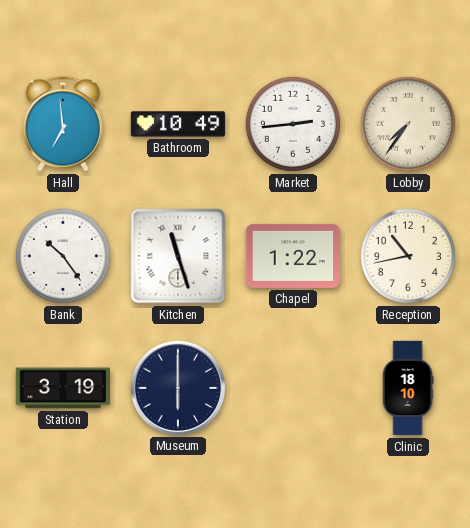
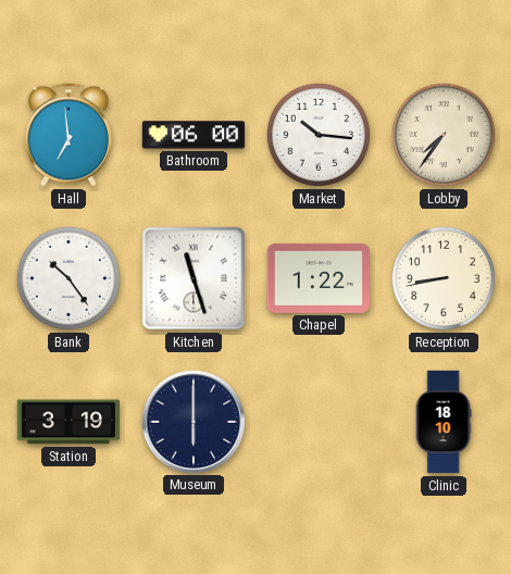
Bathroom: 10:49 -> 06:00 (194, 135)
Market: 2:44 -> 10:16 (319, 135)
Reception: 10:43 -> 8:43 (444, 278)
